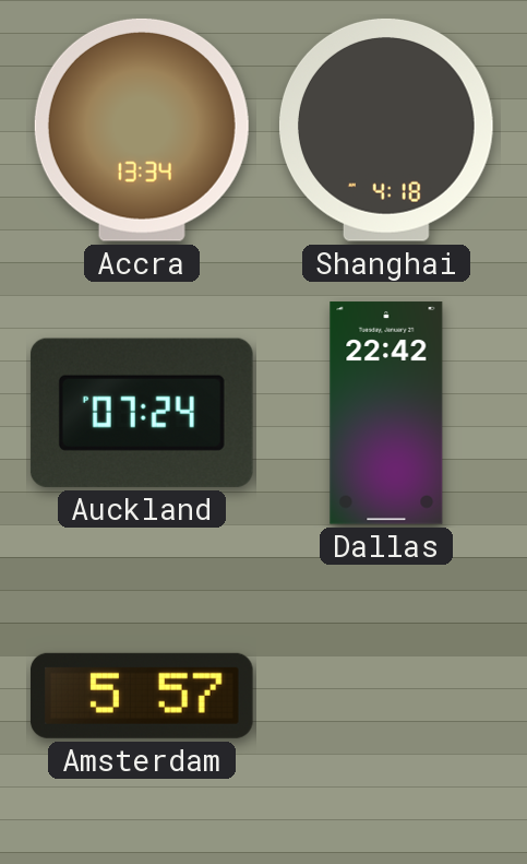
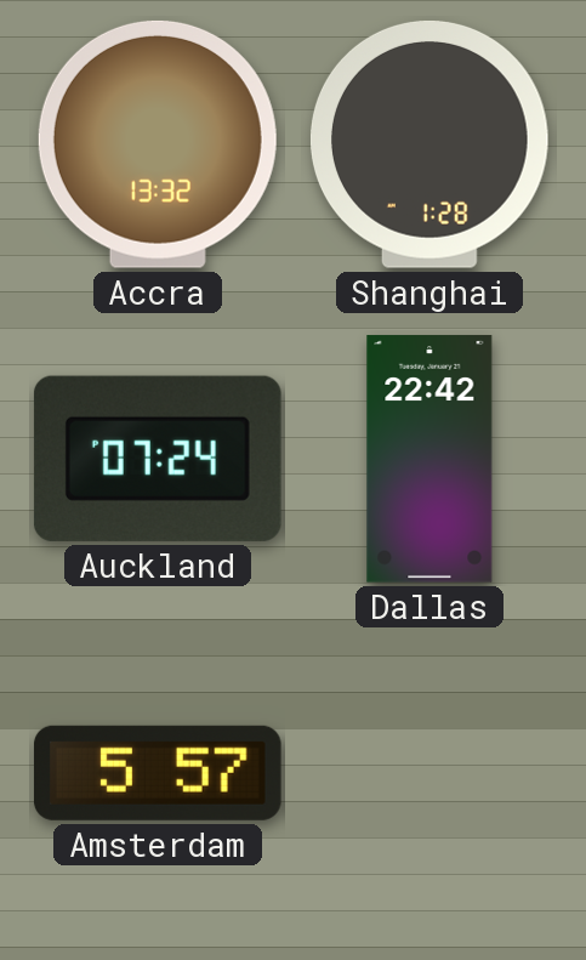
Accra: 13:34 -> 13:32 (158, 144)
Shanghai: 4:18 -> 1:28 (429, 144)
